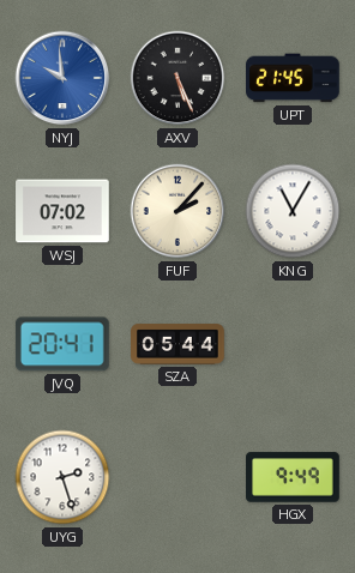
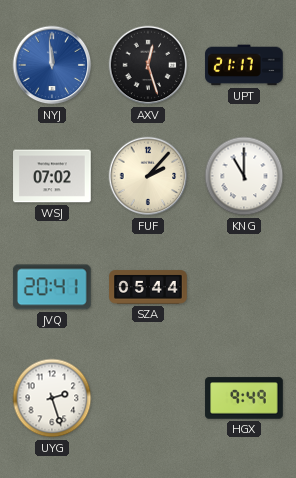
NYJ: 9:59 -> 11:59 (52, 65)
AXV: 5:26 -> 12:27 (148, 65)
UPT: 21:45 -> 21:17 (244, 65)
KNG: 11:05 -> 11:00 (244, 176)
